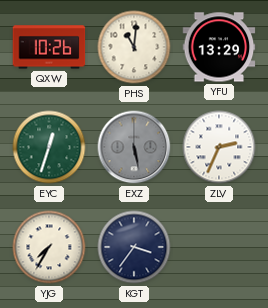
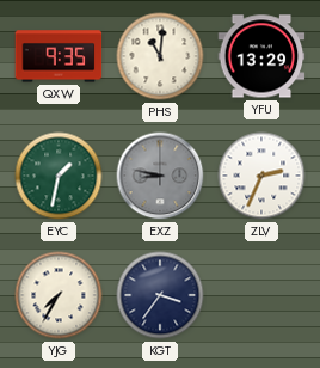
QXW: 10:26 -> 9:35 (59, 56)
EYC: 12:33 -> 1:32 (59, 176)
EXZ: 5:28 -> 8:47 (160, 176)
